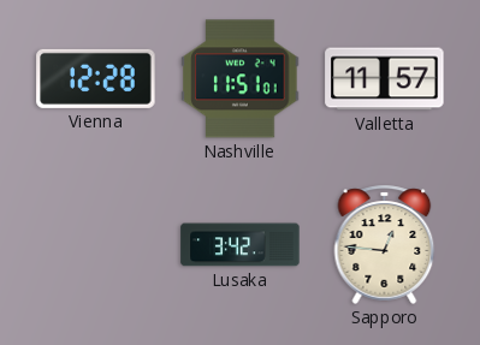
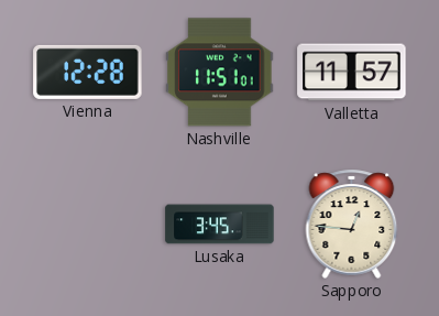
Lusaka: 3:42 -> 3:45 (220, 225)
